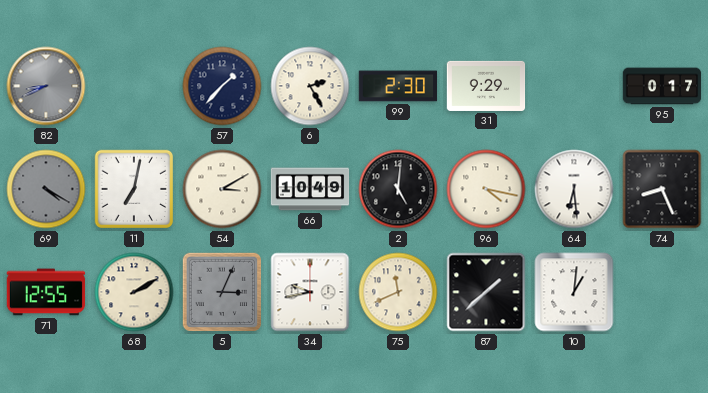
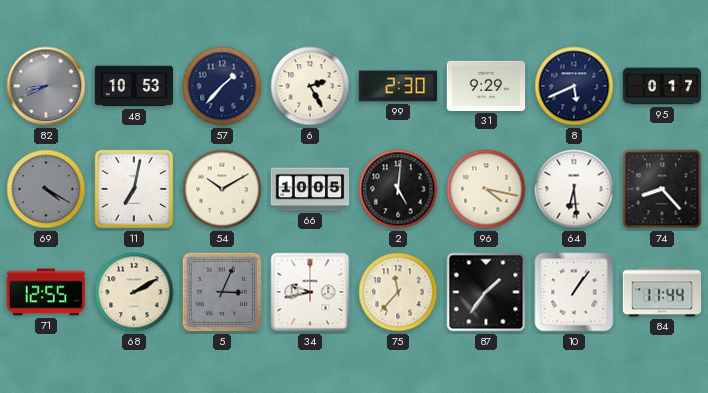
48: none -> 10:53 (134, 86)
8: none -> 5:41 (574, 86)
54: 3:10 -> 10:10 (222, 189)
66: 10:49 -> 10:05 (310, 189)
74: 8:26 -> 8:23 (662, 189)
75: 11:41 -> 11:37 (398, 292)
87: 1:38 -> 1:36 (486, 292)
10: 1:01 -> 1:06 (574, 292)
84: none -> 11:44 (662, 292)
